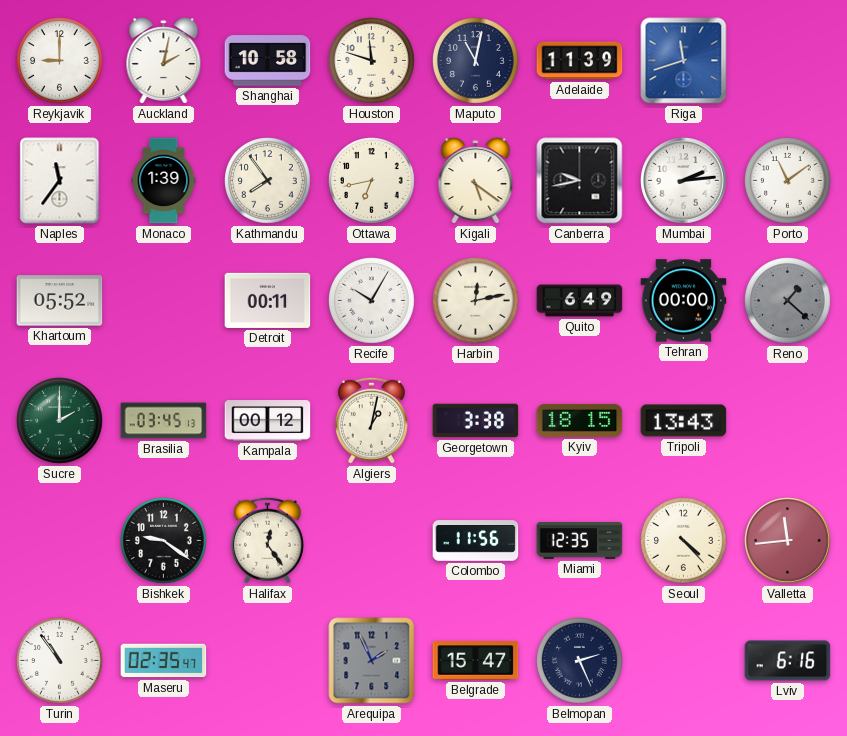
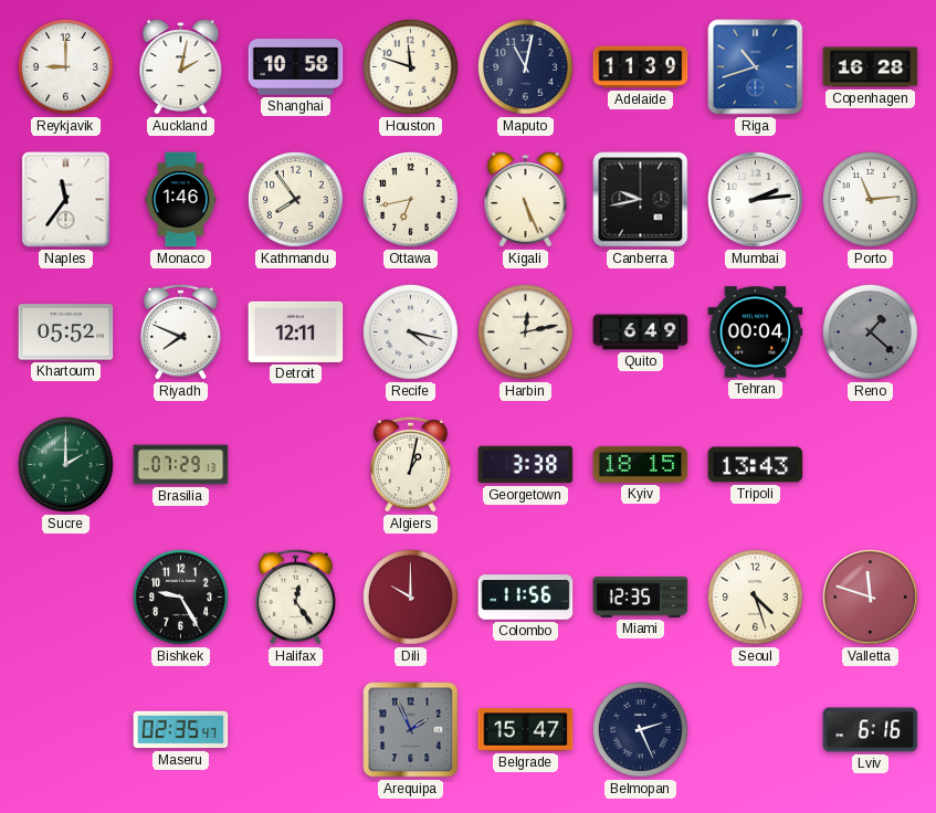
Riga: 11:42 -> 10:42 (756, 67)
Copenhagen: none -> 16:28 (871, 67)
Monaco: 1:39 -> 1:46 (181, 200)
Kigali: 5:21 -> 5:26 (526, 200)
Porto: 11:09 -> 11:14 (871, 200)
Riyadh: none -> 7:49 (180, 331)
Detroit: 00:11 -> 12:11 (296, 331)
Recife: 10:05 -> 4:17 (411, 332)
Tehran: 00:00 -> 00:04 (756, 332)
Brasilia: 03:45 -> 07:29 (181, 465)
Kampala: 00:12 -> none (268, 421)
Bishkek: 9:21 -> 9:25 (181, 598)
Dili: none -> 10:00 (411, 598)
Seoul: 4:23 -> 4:27 (756, 598)
Valletta: 11:44 -> 11:48 (871, 598)
Turin: 10:54 -> none (60, 661)
